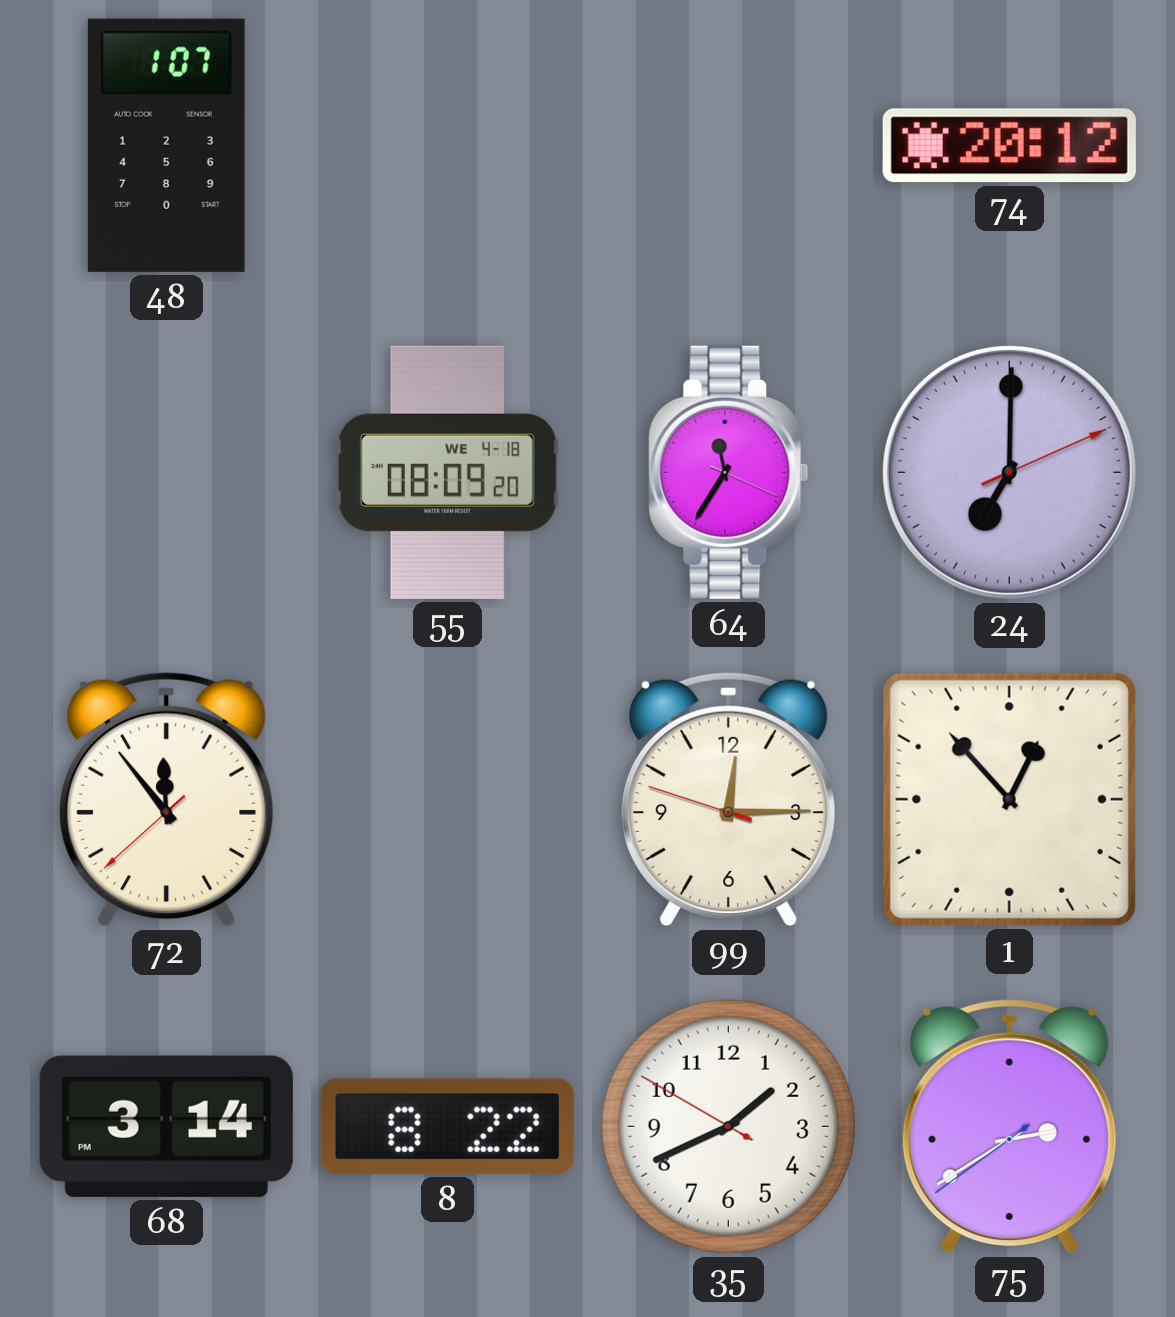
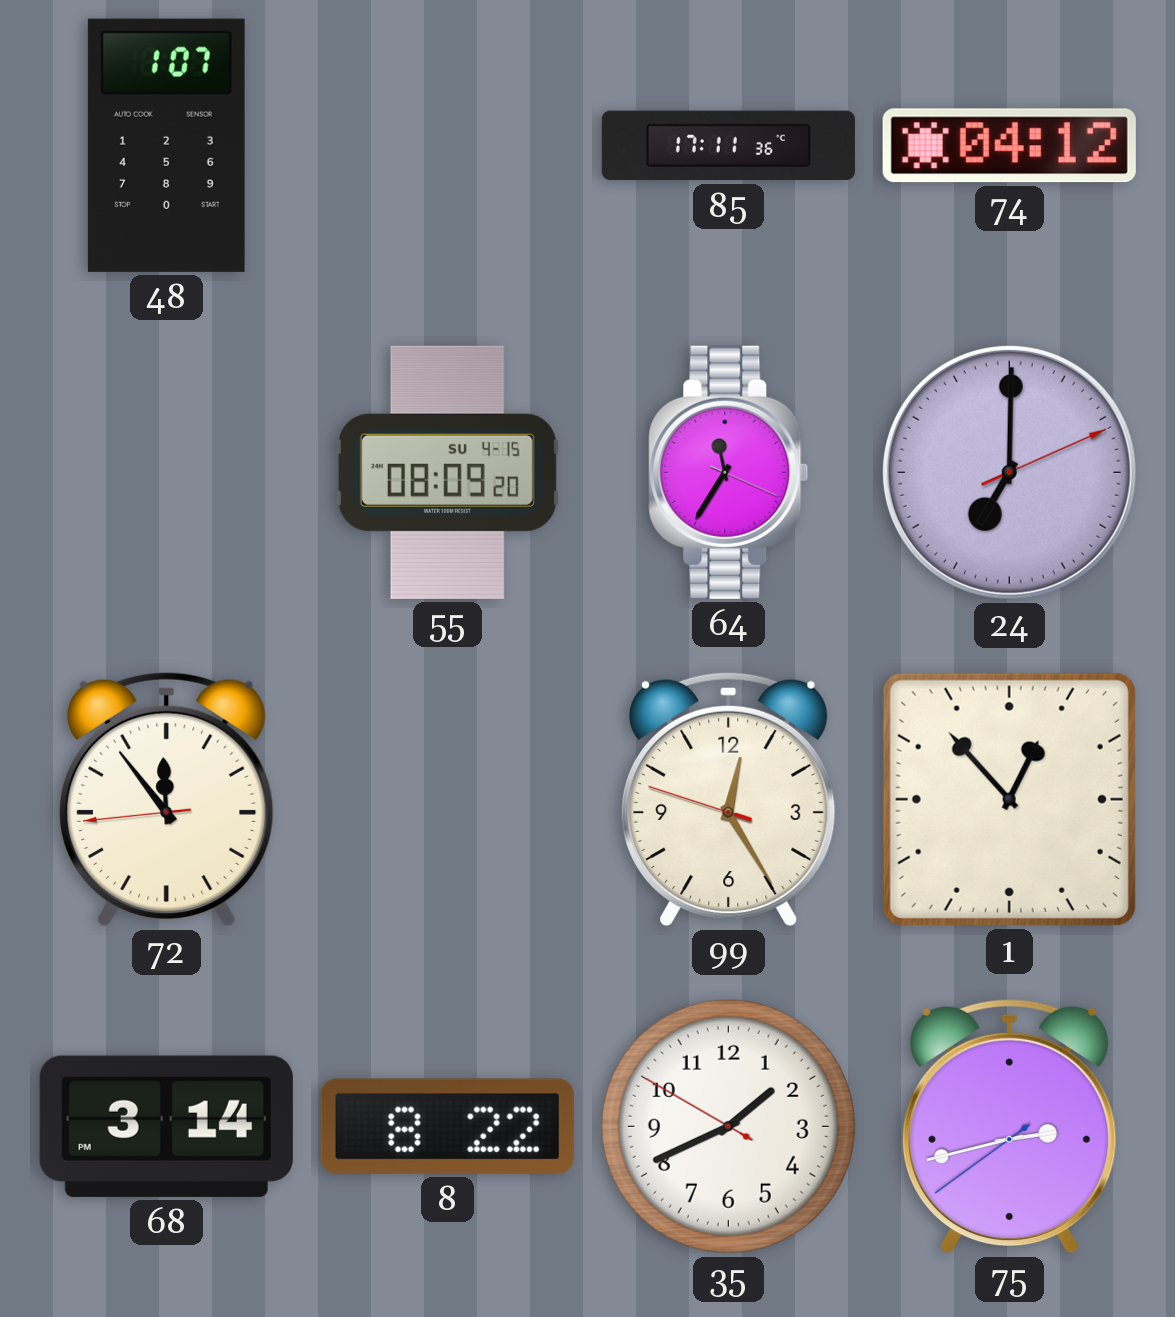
85: none -> 17:11 (728, 146)
74: 20:12 -> 04:12 (1009, 146)
55 date: WE 4-18 -> SU 4-15 (447, 472)
72: 11:53:38 -> 11:53:44 (167, 799)
99: 12:14 -> 12:24 (729, 799)
75: 2:39 -> 2:42 (1010, 1126)
